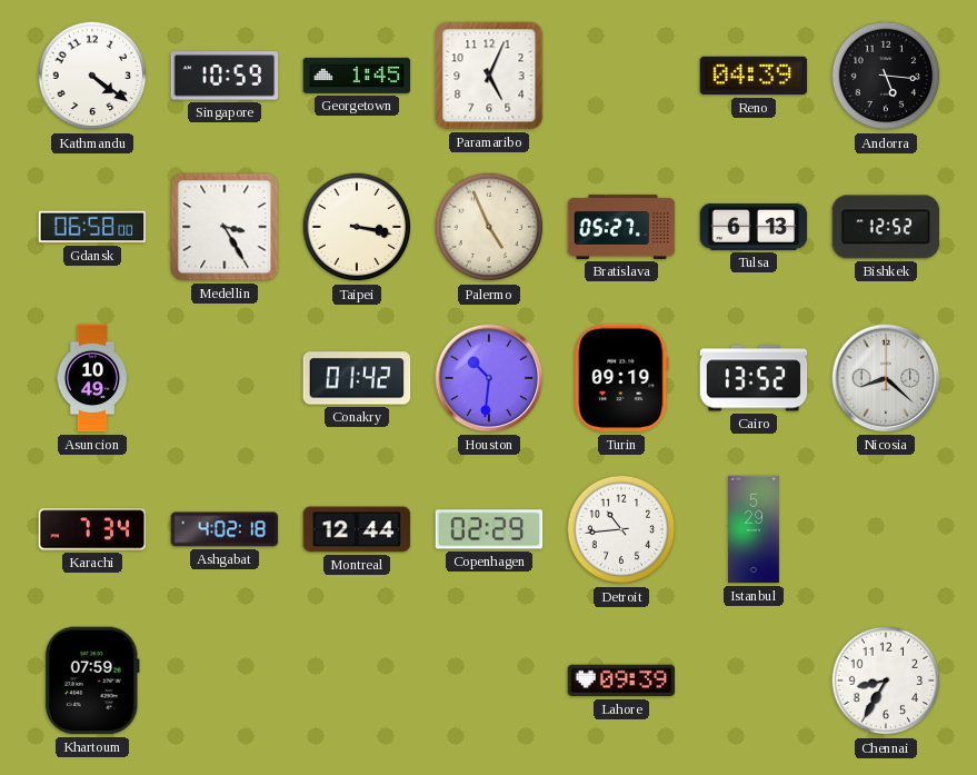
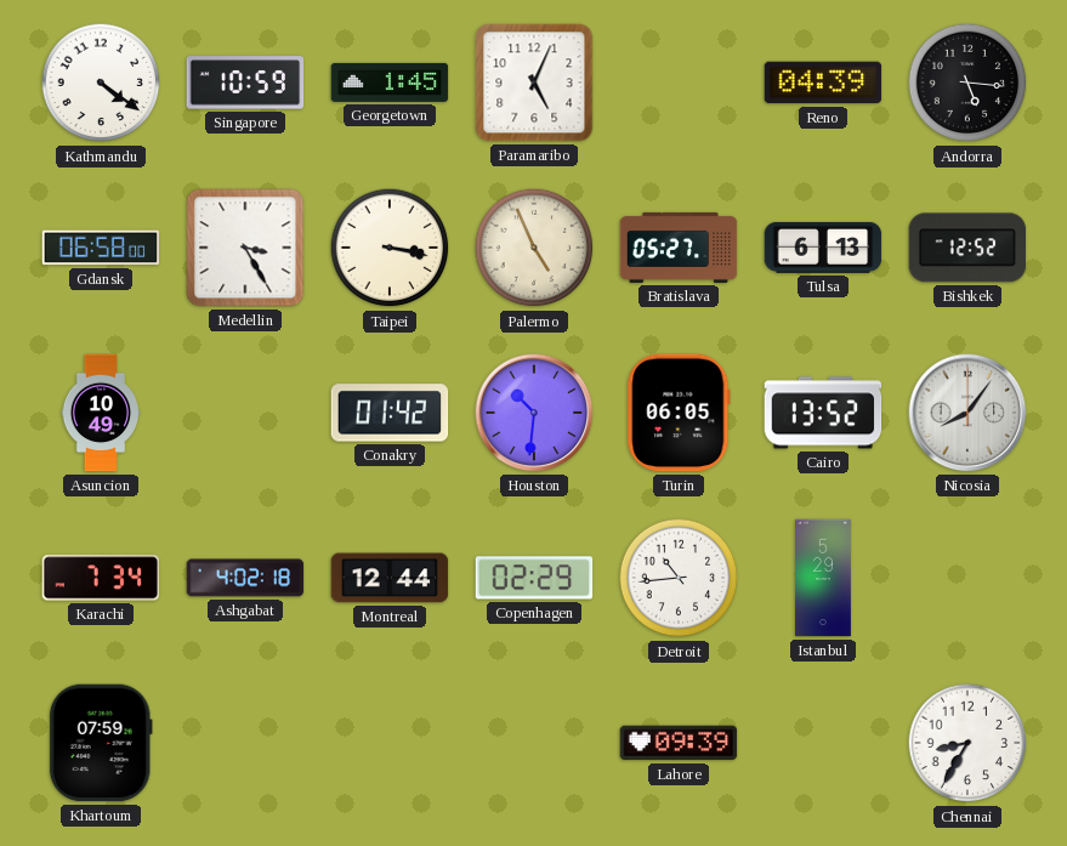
Turin: 09:19 -> 06:05 (679, 413)
Nicosia: 8:22 -> 8:06 (967, 413)
